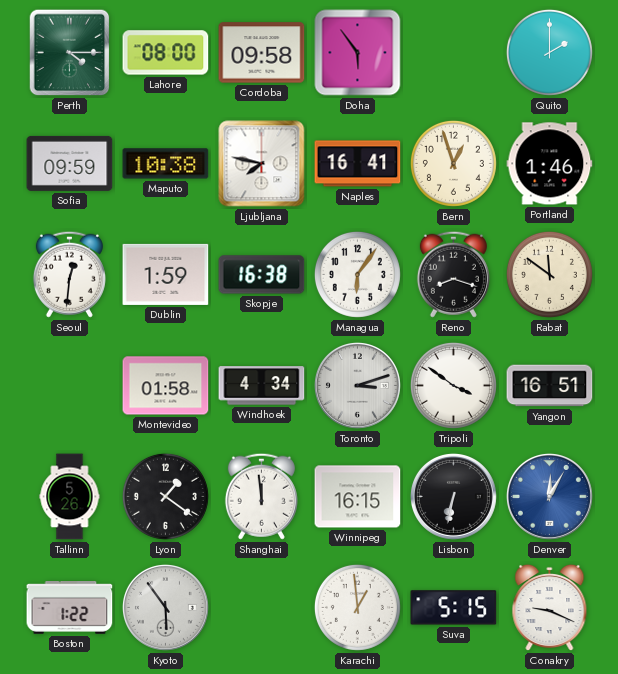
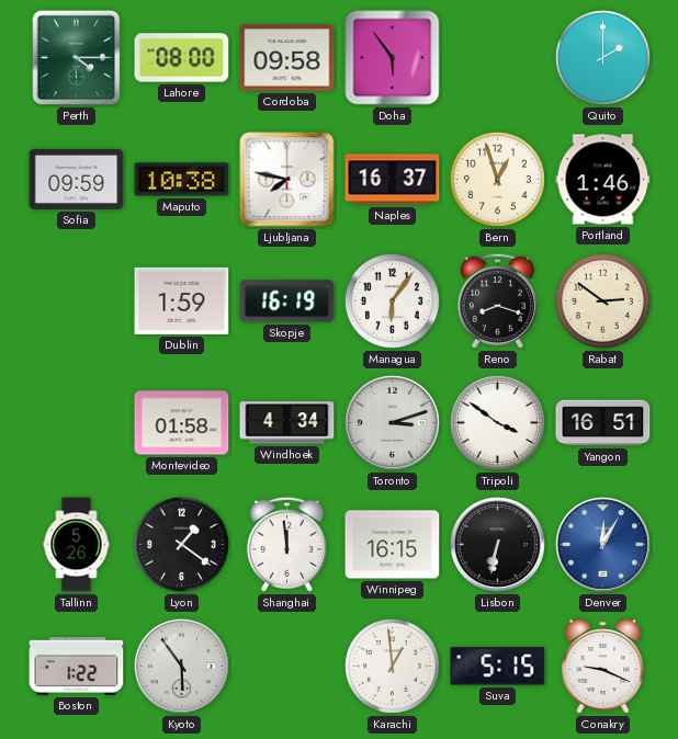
Naples: 16:41 -> 16:37 (393, 180)
Seoul: 12:31 -> none (69, 274)
Skopje: 16:38 -> 16:19 (287, 302)
Rabat: 11:51 -> 2:51 (602, 300)
